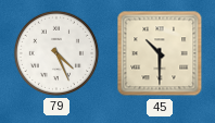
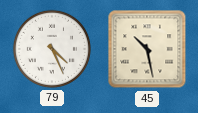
45: 10:30 -> 10:28 (147, 49)
